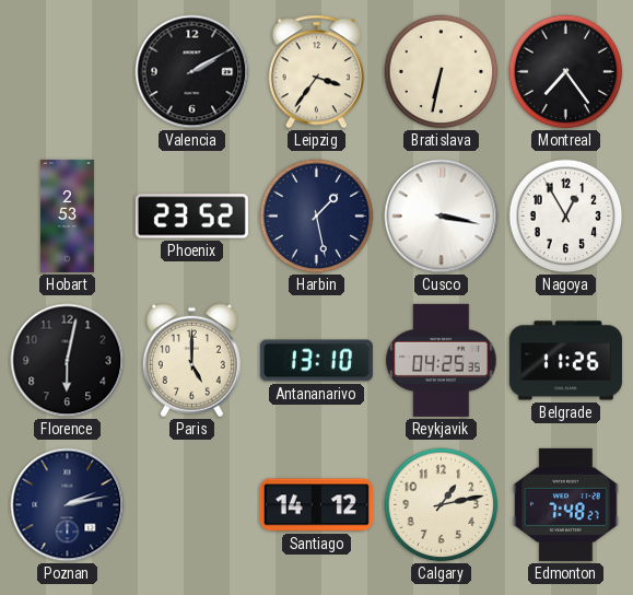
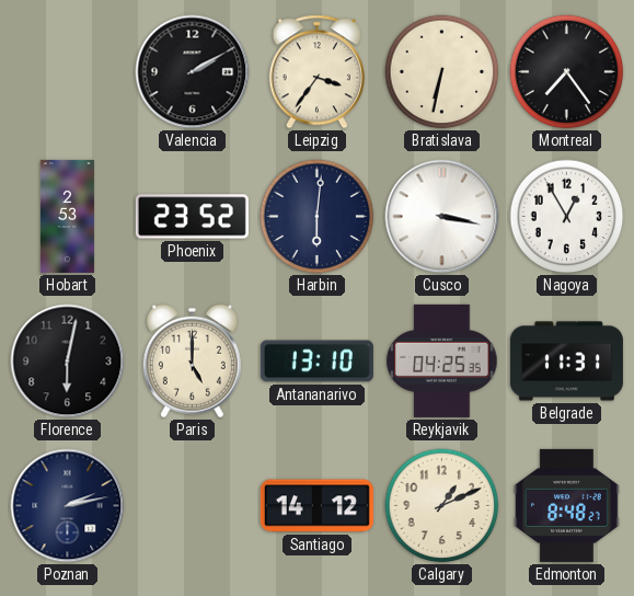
Harbin: 1:28 -> 6:01 (318, 217)
Belgrade: 11:26 -> 11:31 (566, 362)
Calgary: 1:13 -> 1:11 (442, 506)
Edmonton: 7:48 -> 8:48 (567, 505)
